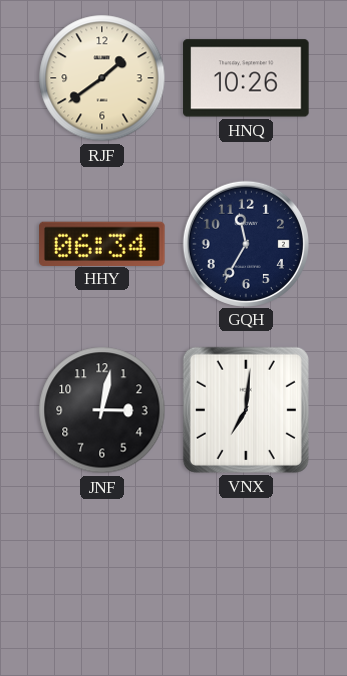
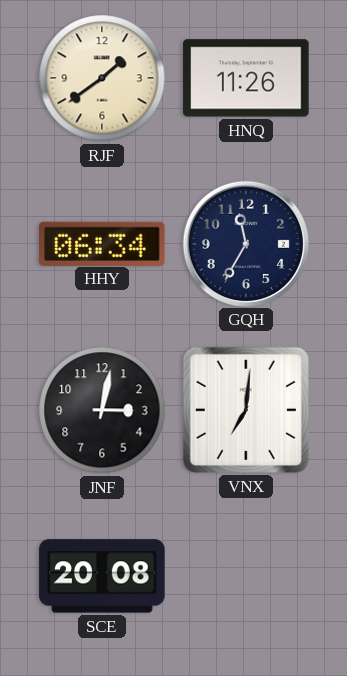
HNQ: 10:26 -> 11:26 (246, 78)
SCE: none -> 20:08 (102, 576)
